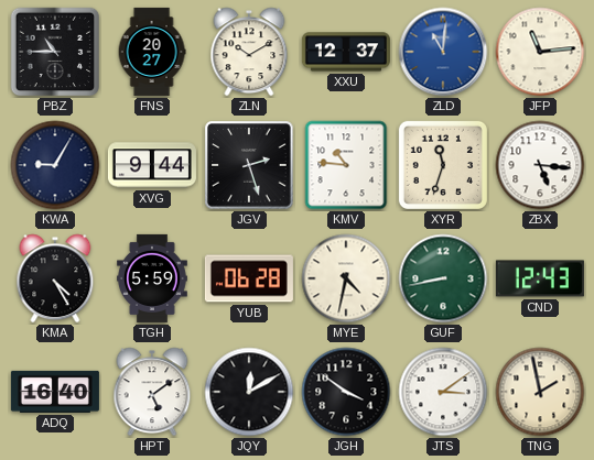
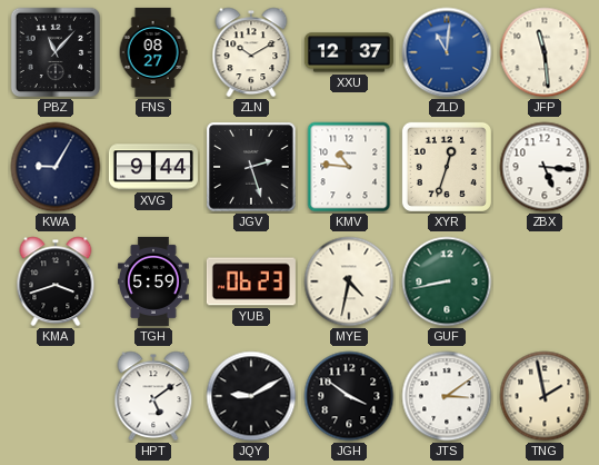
PBZ: 10:45 -> 11:07 (56, 52)
FNS: 20:27 -> 08:27 (153, 52)
JFP: 11:14 -> 11:29 (545, 52)
XYR: 11:33 -> 12:33 (447, 167)
KMA: 4:25 -> 3:42 (56, 281)
YUB: 06:28 -> 06:23 (251, 281)
CND: 12:43 -> none (540, 278)
ADQ: 16:40 -> none (55, 392)
JQY: 12:10 -> 9:10 (251, 396)
